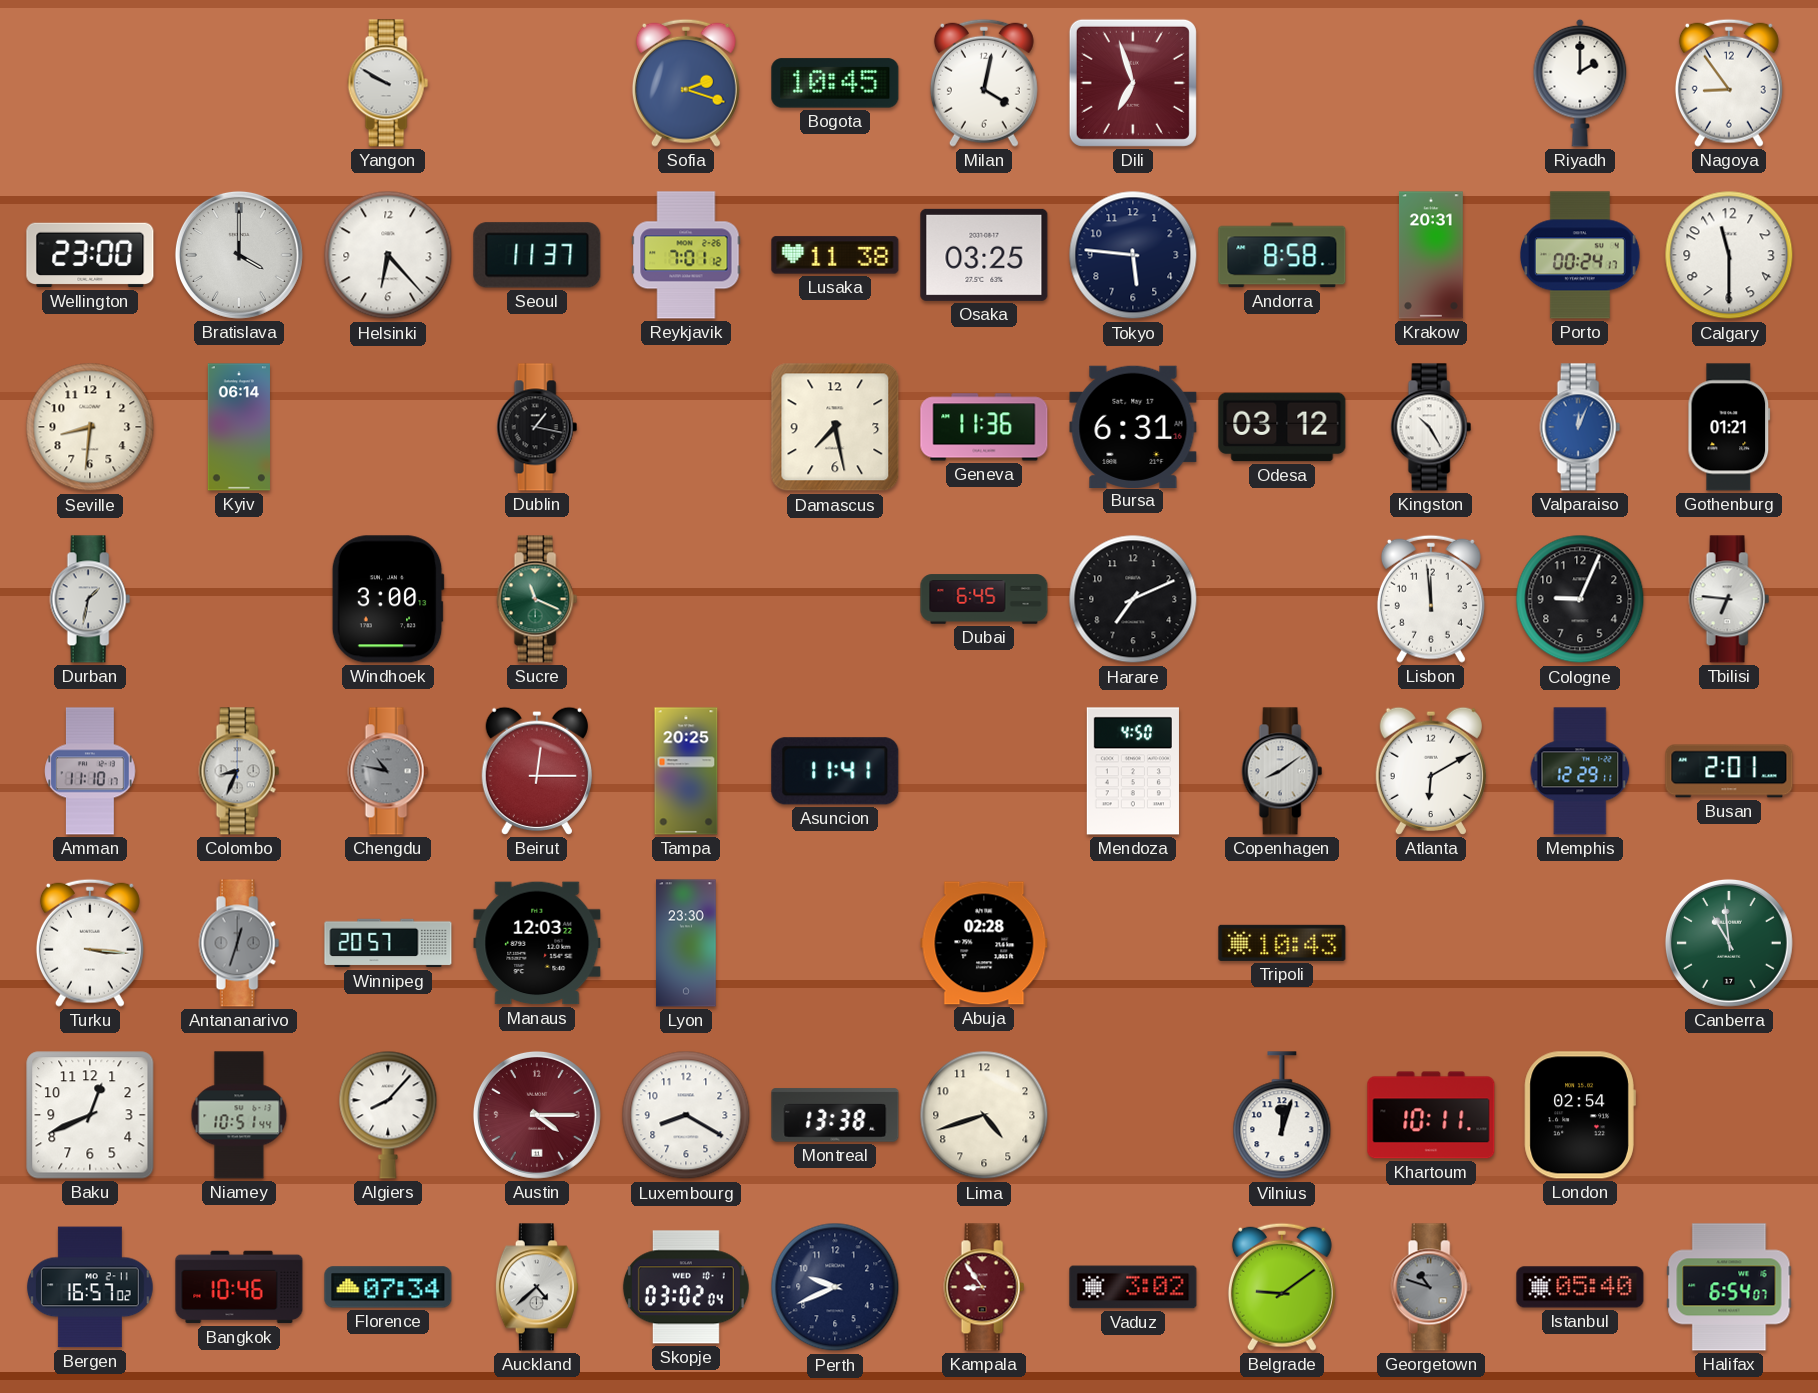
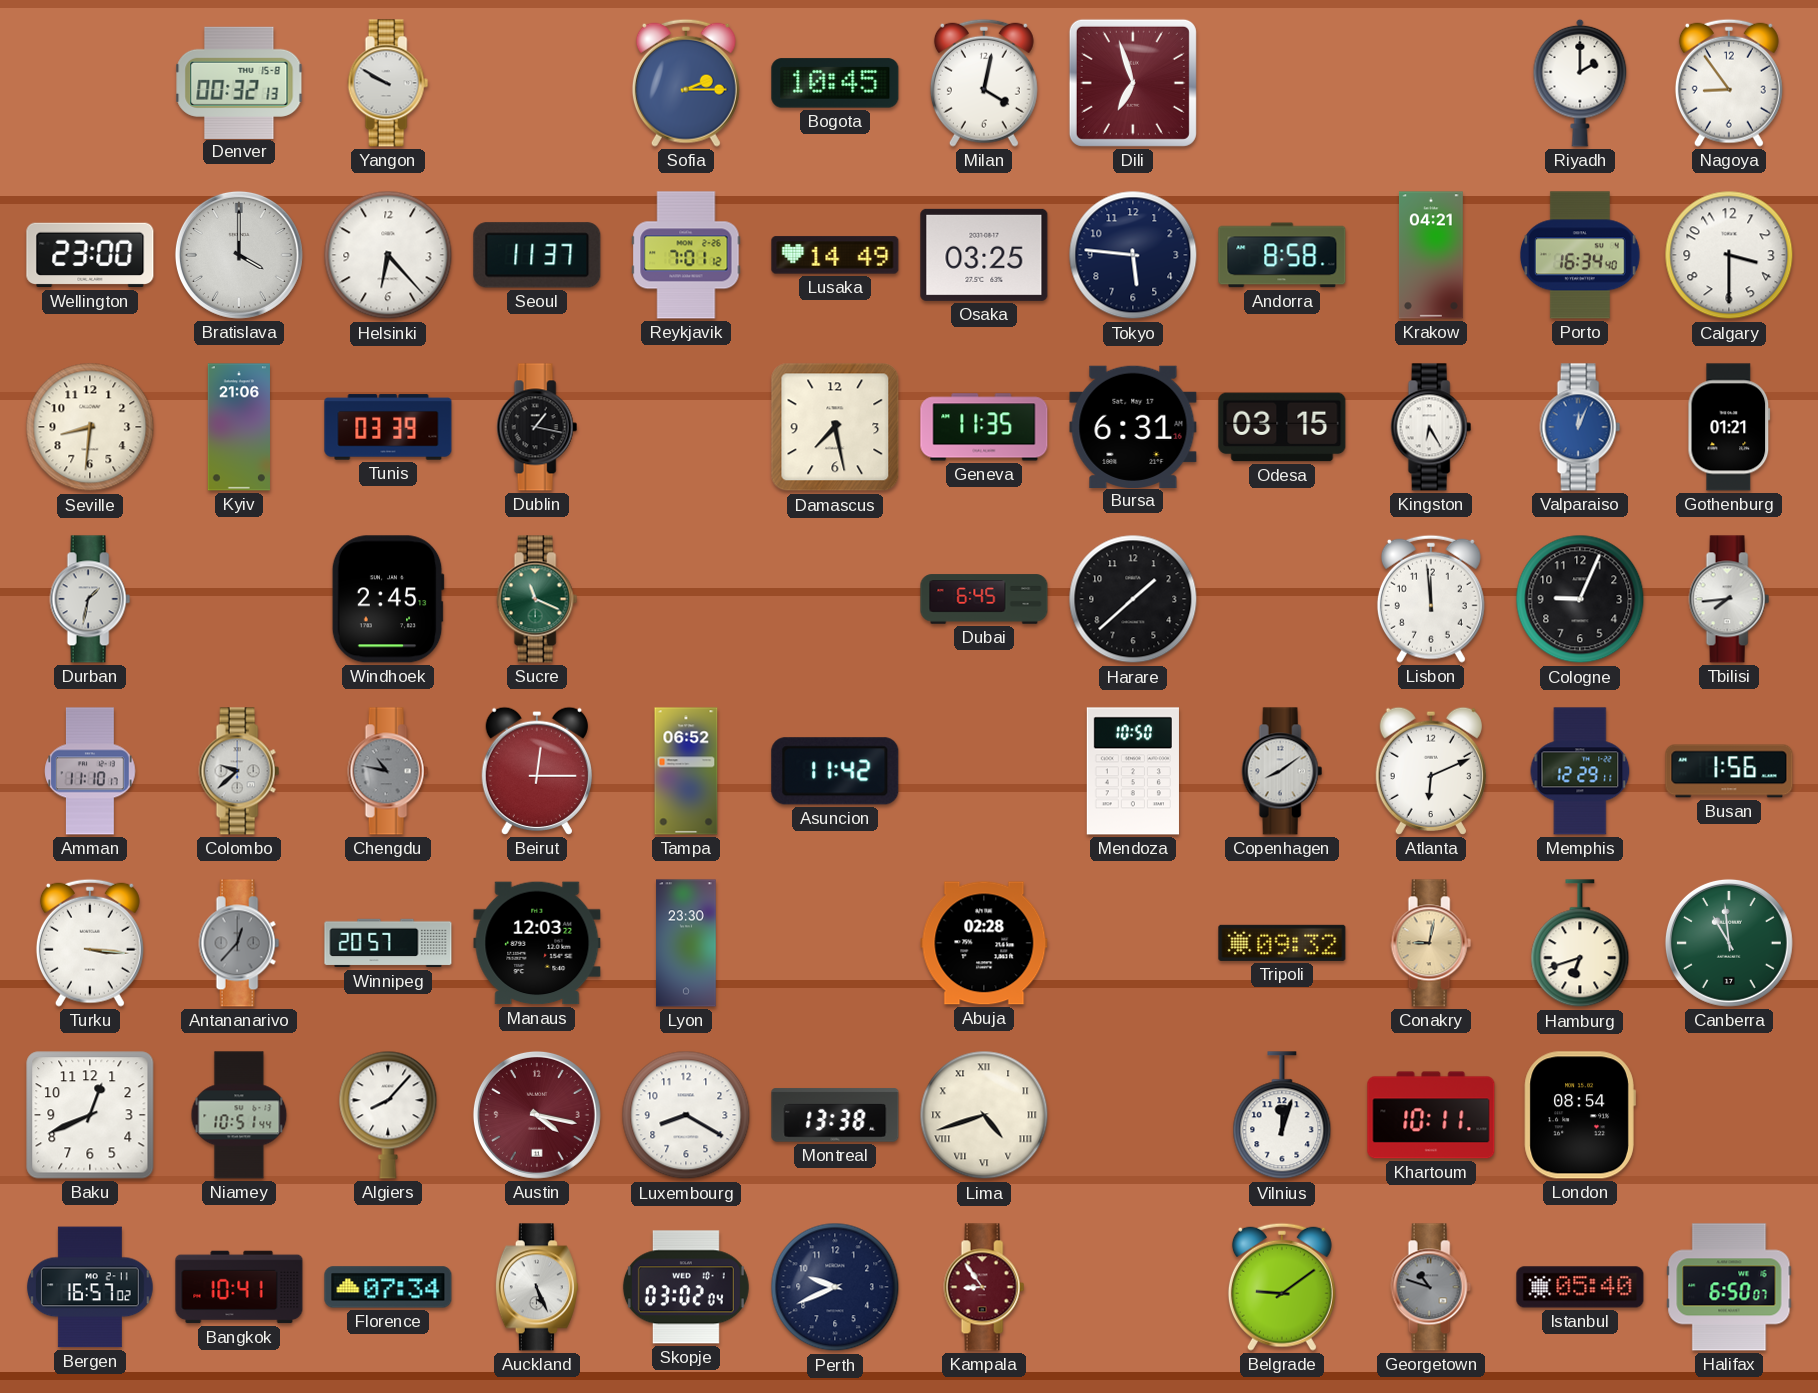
Denver: none -> 00:32 (239, 82)
Sofia: 2:18 -> 2:15 (686, 83)
Lusaka: 11:38 -> 14:49 (835, 255)
Krakow: 20:31 -> 04:21 (1431, 255)
Porto: 00:24 -> 16:34 (1580, 255)
Calgary: 11:30 -> 3:30 (1729, 255)
Kyiv: 06:14 -> 21:06 (238, 427)
Tunis: none -> 03:39 (388, 427)
Geneva: 11:36 -> 11:35 (984, 427)
Odesa: 03:12 -> 03:15 (1282, 427)
Kingston: 10:25 -> 6:25 (1431, 427)
Windhoek: 3:00 -> 2:45 (388, 599)
Harare: 7:11 -> 1:38 (1133, 599)
Tbilisi: 6:46 -> 7:44 (1729, 599)
Colombo: 8:34 -> 9:38 (239, 771)
Tampa: 20:25 -> 06:52 (686, 771)
Asuncion: 11:41 -> 11:42 (835, 771)
Mendoza: 4:50 -> 10:50 (1133, 771)
Atlanta: 6:10 -> 6:11 (1431, 771)
Busan: 2:01 -> 1:56 (1729, 771)
Antananarivo: 12:33 -> 12:37 (239, 943)
Tripoli: 10:43 -> 09:32 (1282, 943)
Conakry: none -> 9:02 (1431, 943)
Hamburg: none -> 6:42 (1580, 944)
Austin: 4:15 -> 4:17 (537, 1115)
Lima numerals: Arabic -> Roman (984, 1115)
London: 02:54 -> 08:54 (1580, 1115)
Bangkok: 10:46 -> 10:41 (239, 1287)
Auckland: 4:38 -> 5:26 (537, 1287)
Vaduz: 3:02 -> none (1133, 1287)
Halifax: 6:54 -> 6:50 (1729, 1287)
